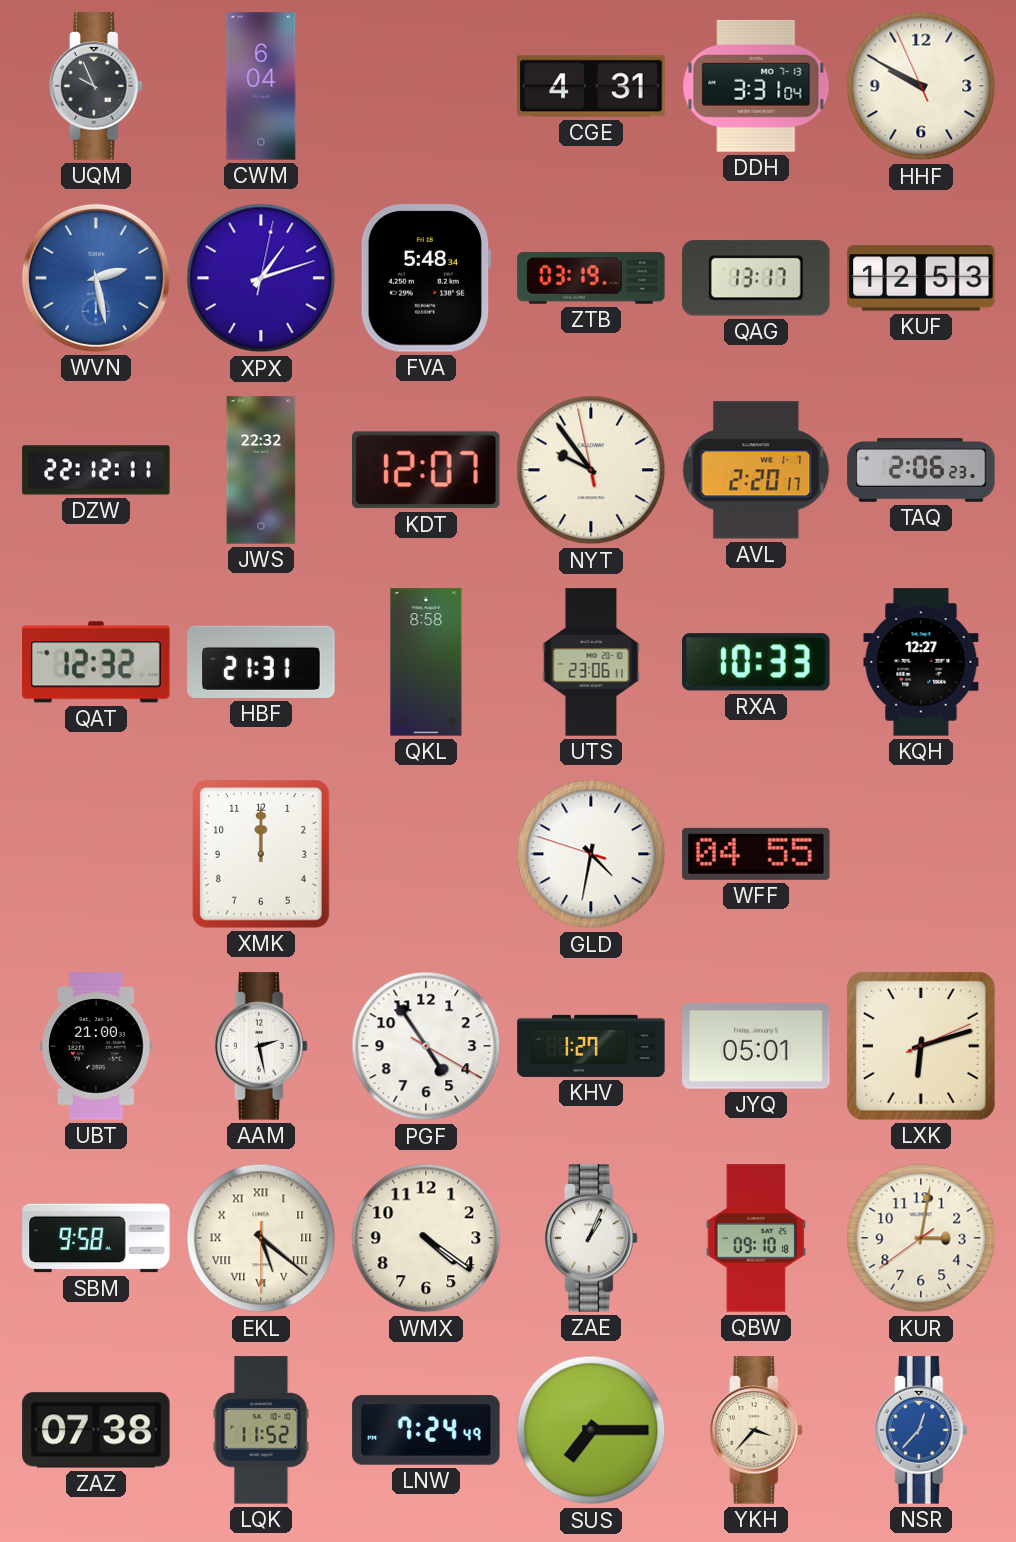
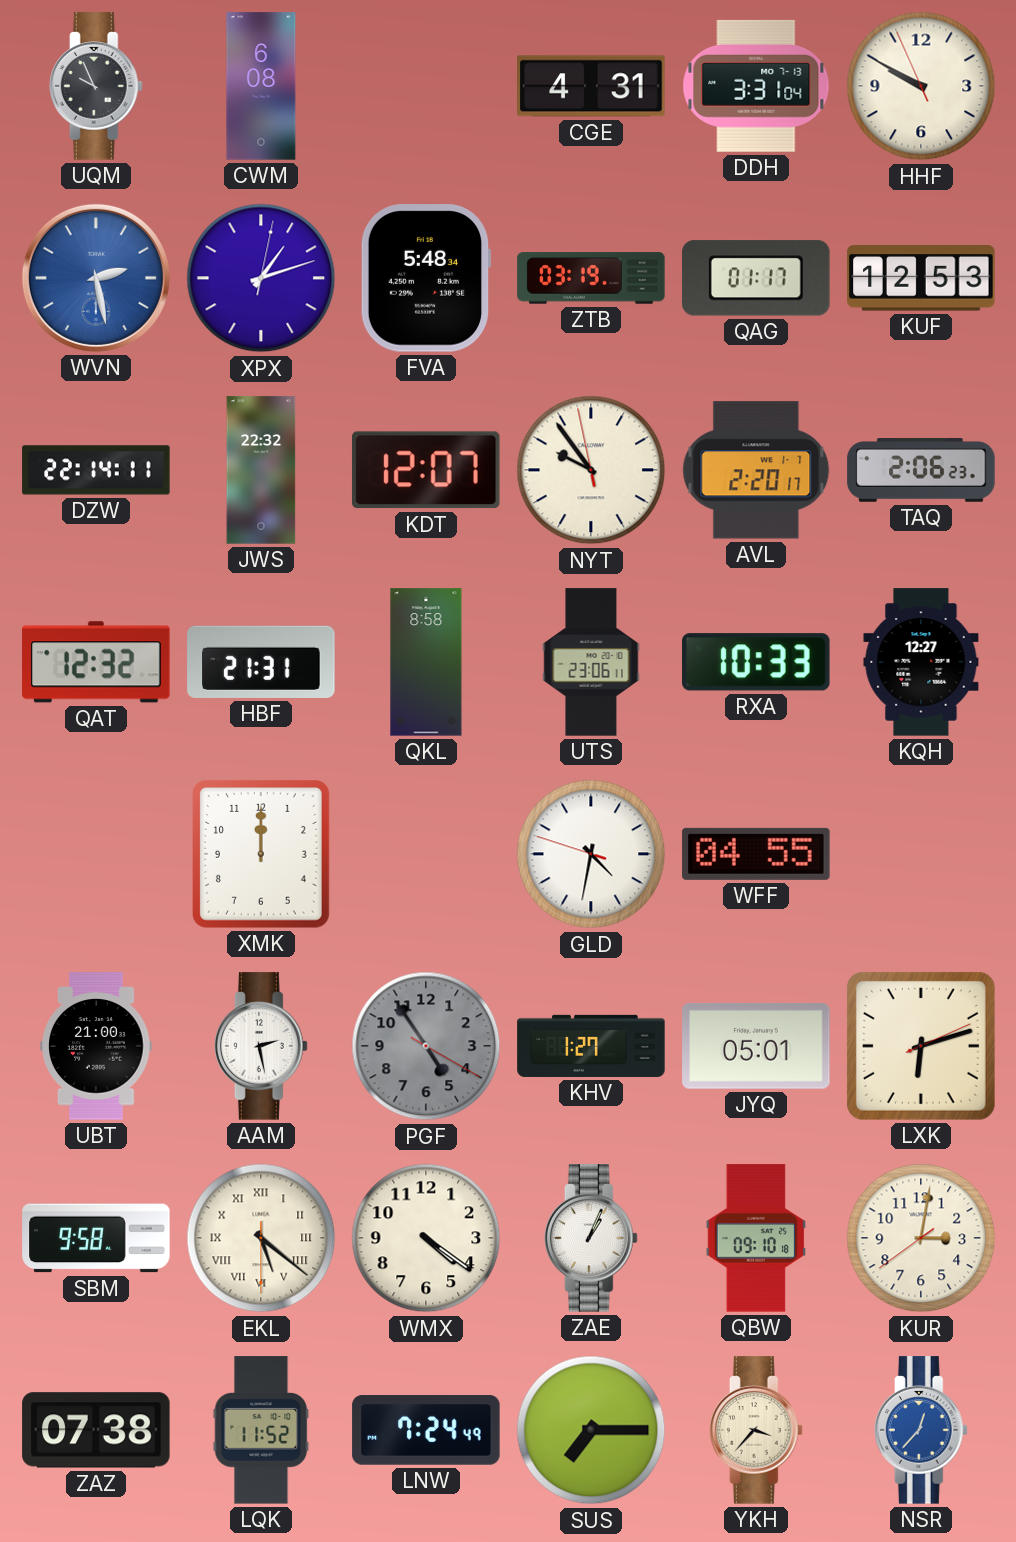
CWM: 6:04 -> 6:08 (261, 86)
QAG: 13:17 -> 01:17 (756, 278)
DZW: 22:12 -> 22:14 (96, 470)
PGF dial: white -> grey (426, 1046)
